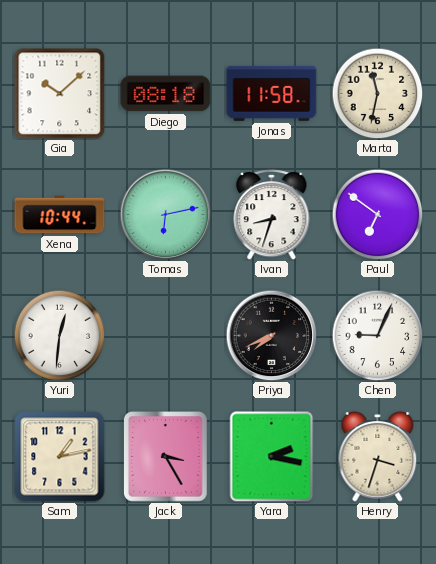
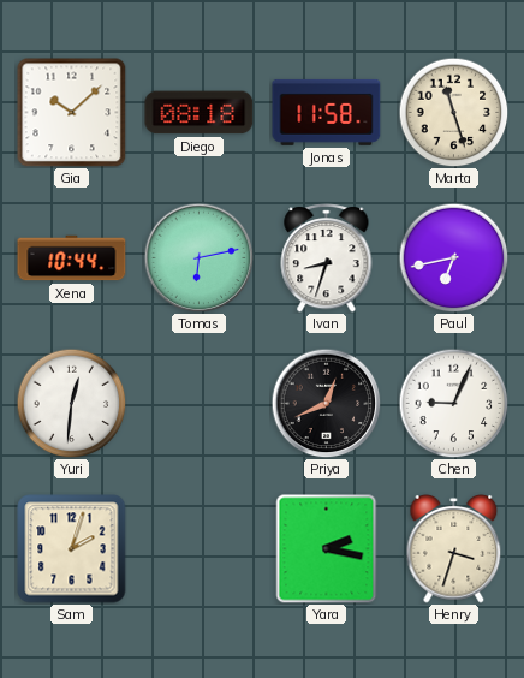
Marta: 11:32 -> 11:27 (453, 112)
Paul: 6:51 -> 6:43 (453, 257)
Priya: 7:41 -> 12:41 (326, 403)
Sam: 1:13 -> 2:03 (72, 549)
Jack: 3:25 -> none (166, 457)
